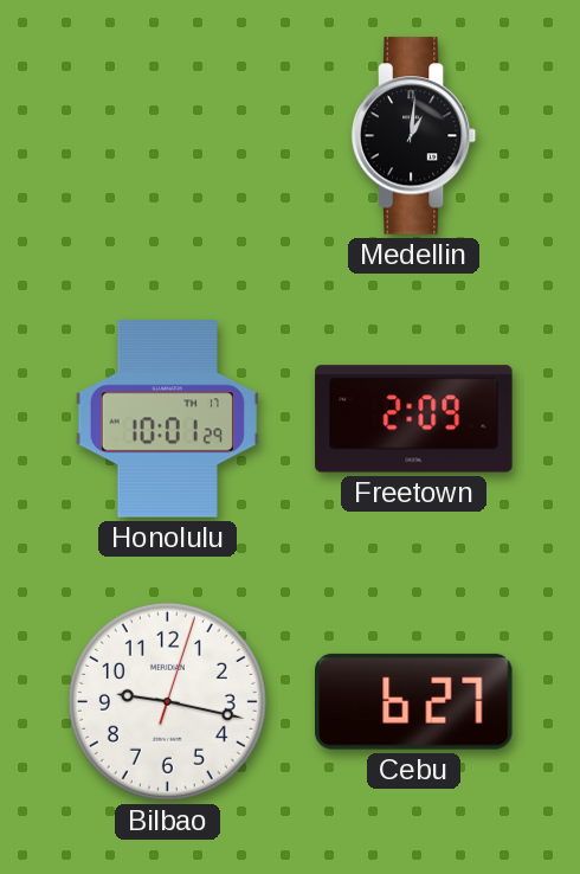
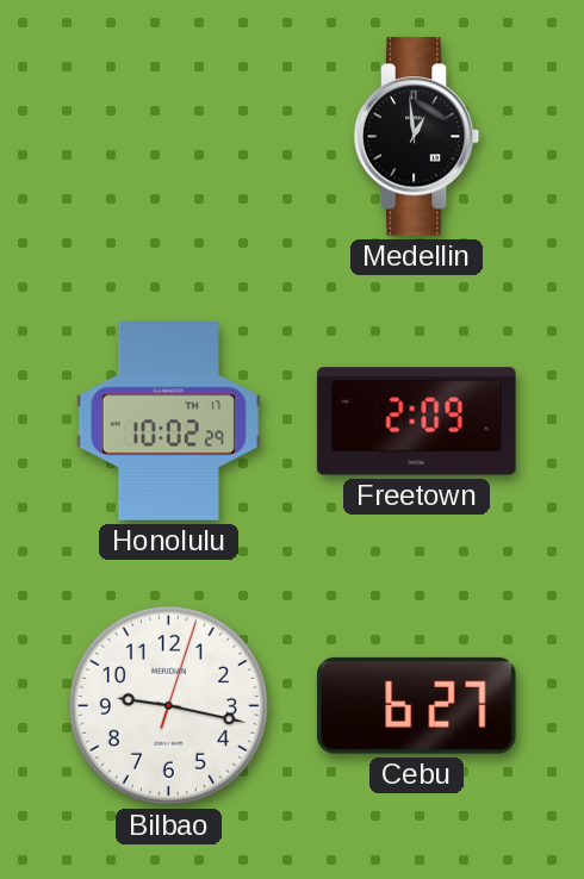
Medellin: 1:01 -> 12:59 (417, 137)
Honolulu: 10:01 -> 10:02 (168, 422)
